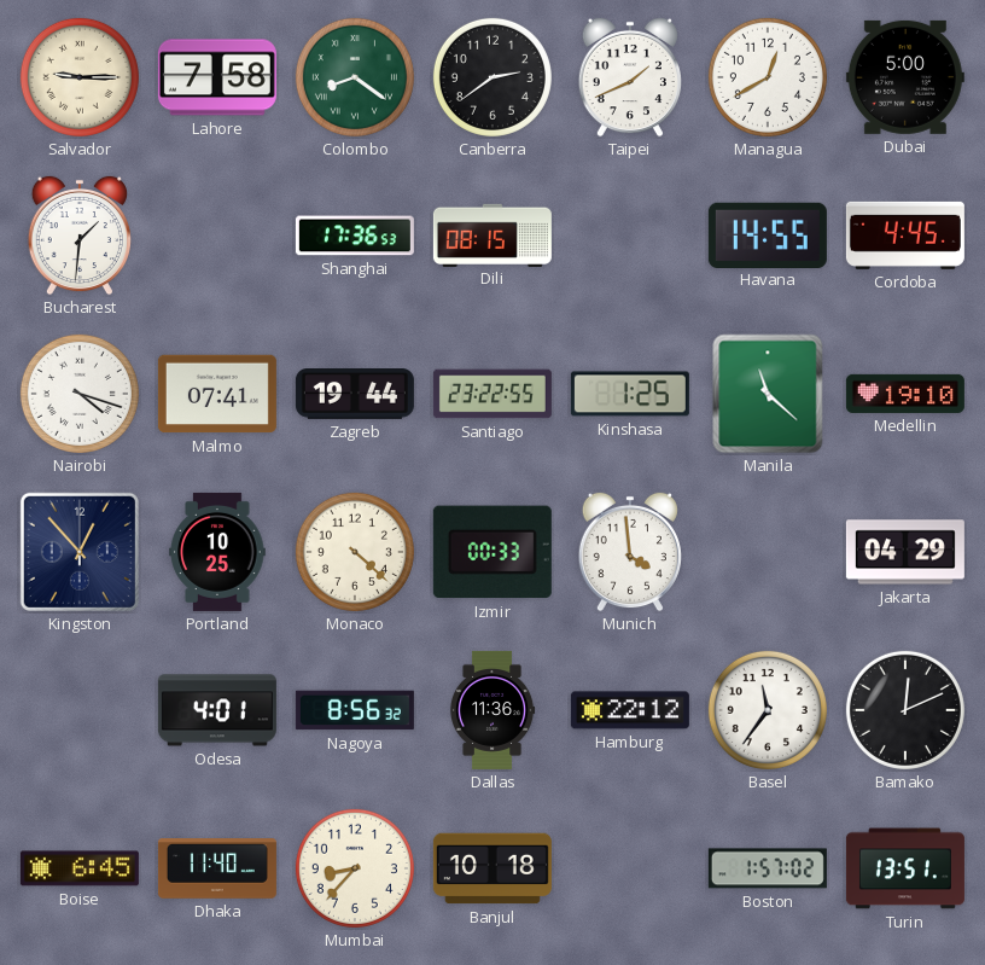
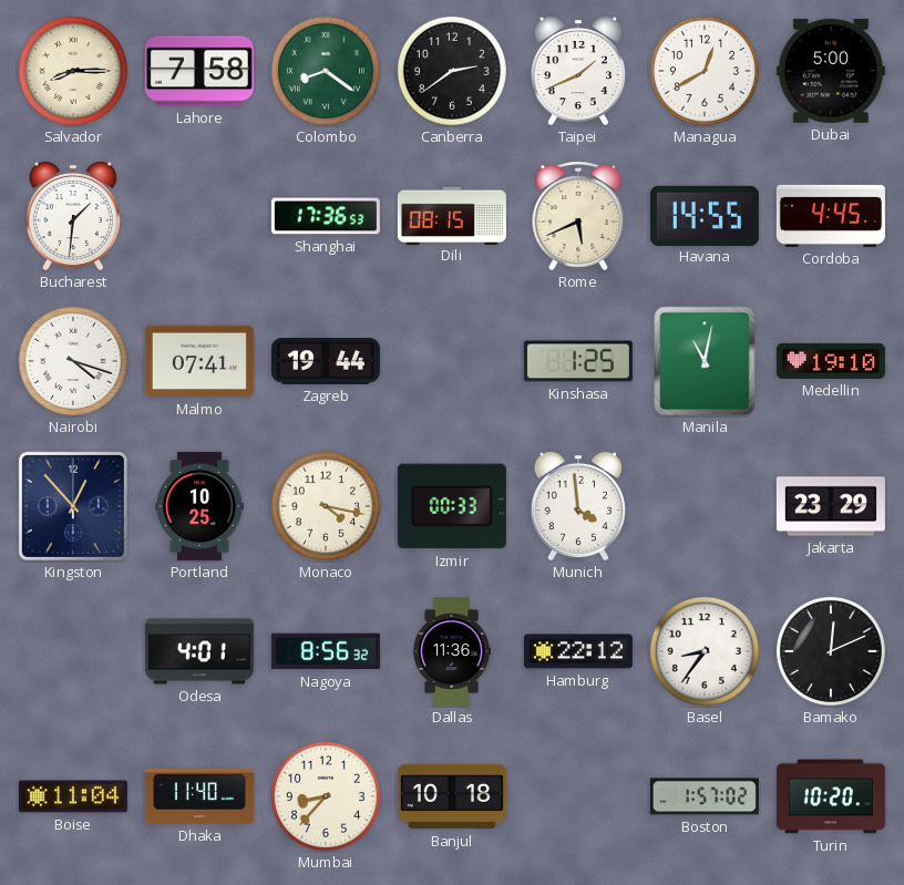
Salvador: 9:15 -> 8:15 (73, 71)
Rome: none -> 5:41 (578, 216)
Santiago: 23:22 -> none (492, 394)
Manila: 11:22 -> 11:02 (705, 361)
Monaco: 4:22 -> 4:17 (326, 506)
Jakarta: 04:29 -> 23:29 (831, 506)
Basel: 11:36 -> 8:36 (705, 651)
Boise: 6:45 -> 11:04 (73, 796)
Turin: 13:51 -> 10:20 (831, 796)
